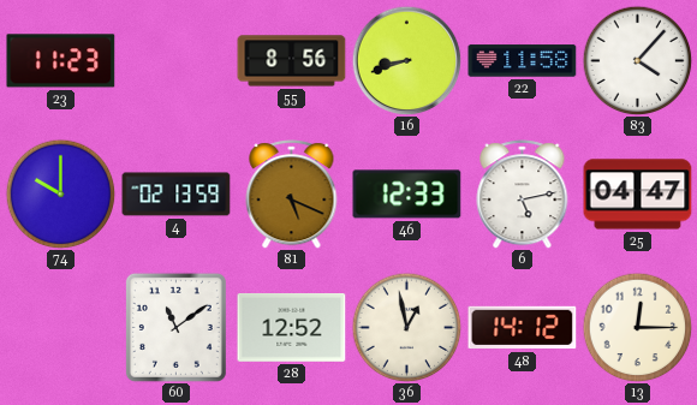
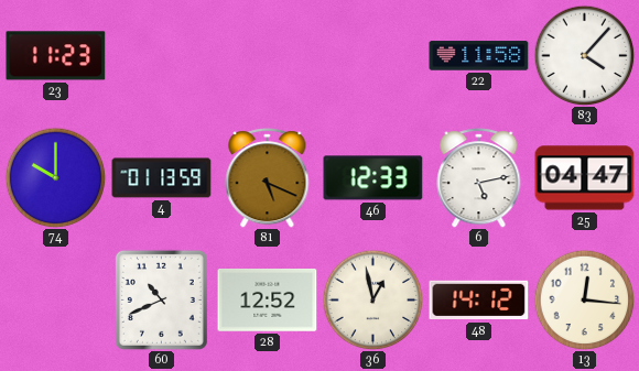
55: 8:56 -> none (292, 61)
16: 8:42 -> none (406, 60)
4: 02:13 -> 01:13 (162, 178)
60: 11:09 -> 10:41 (161, 299)
13: 12:15 -> 12:16 (584, 299)
